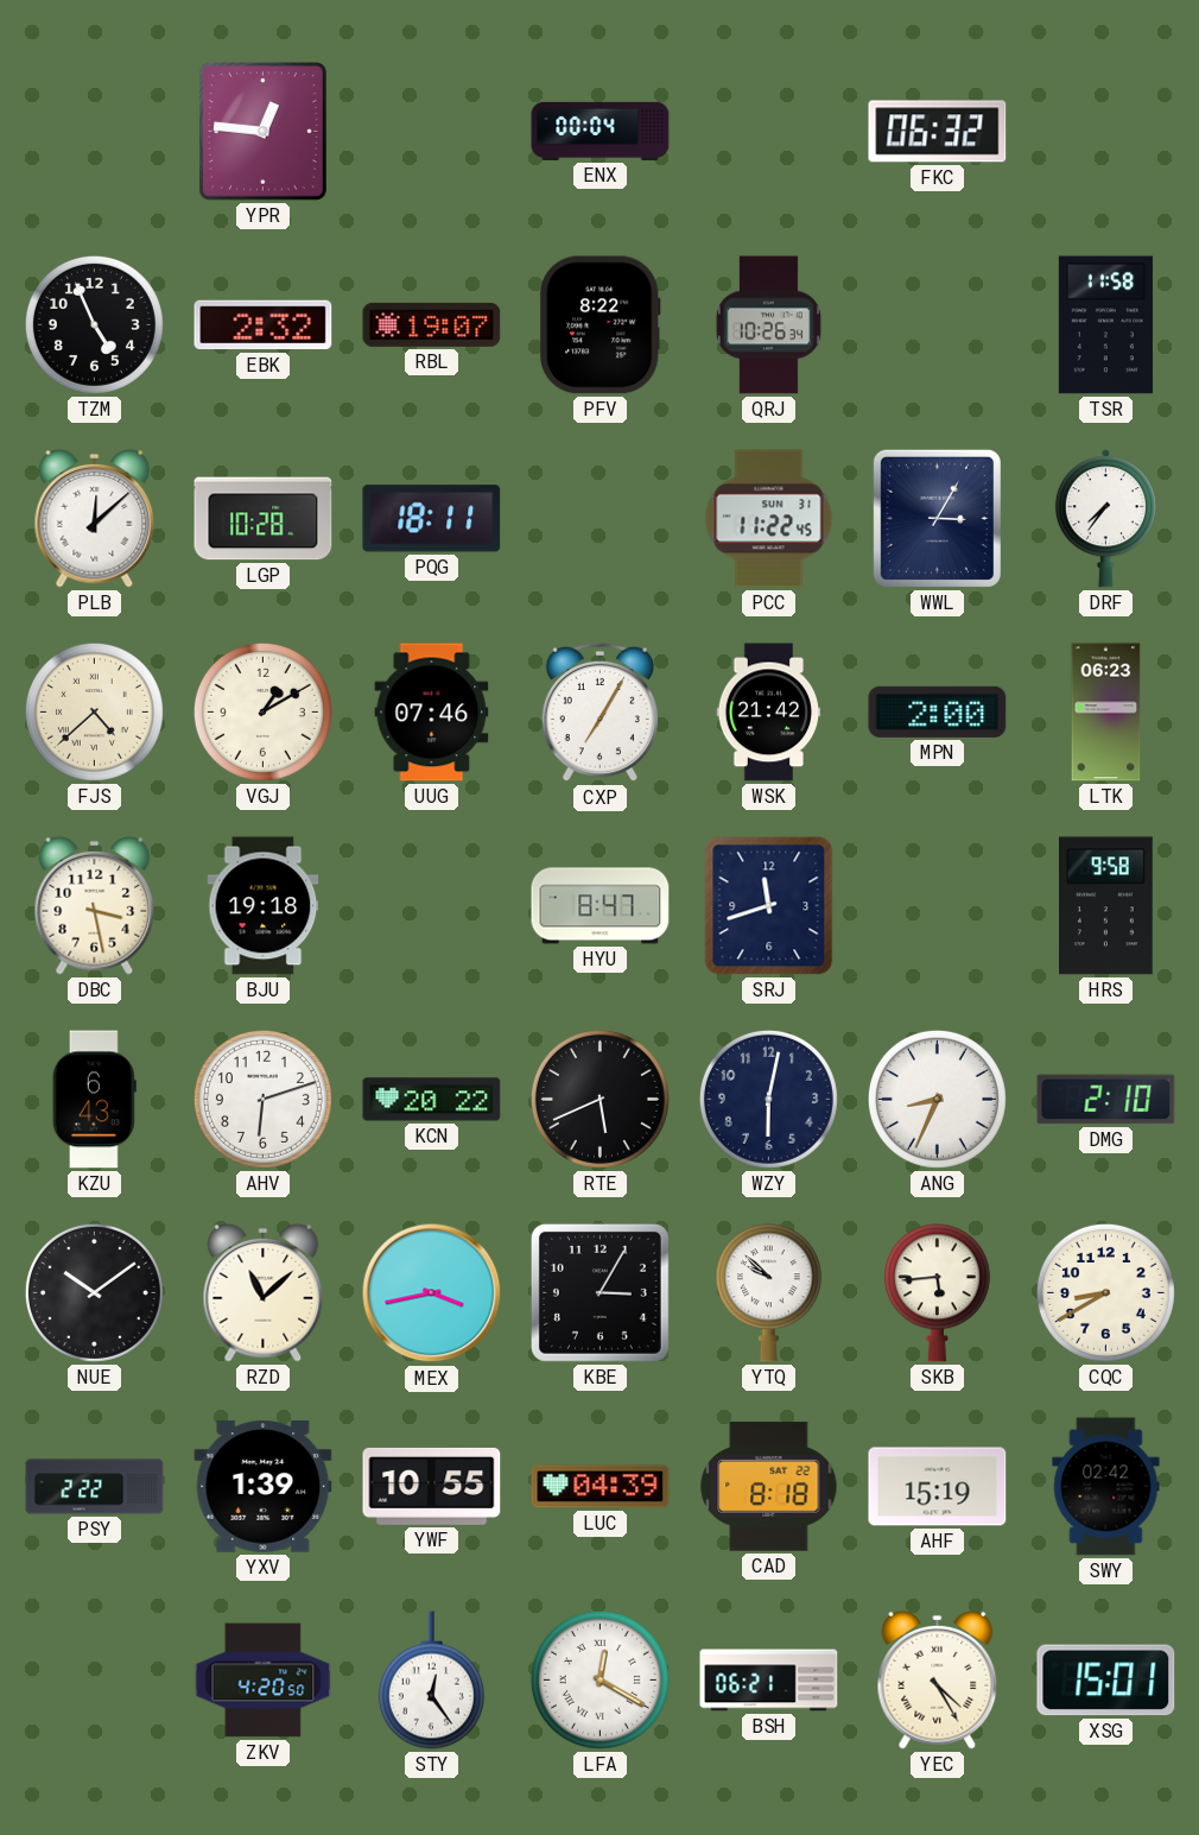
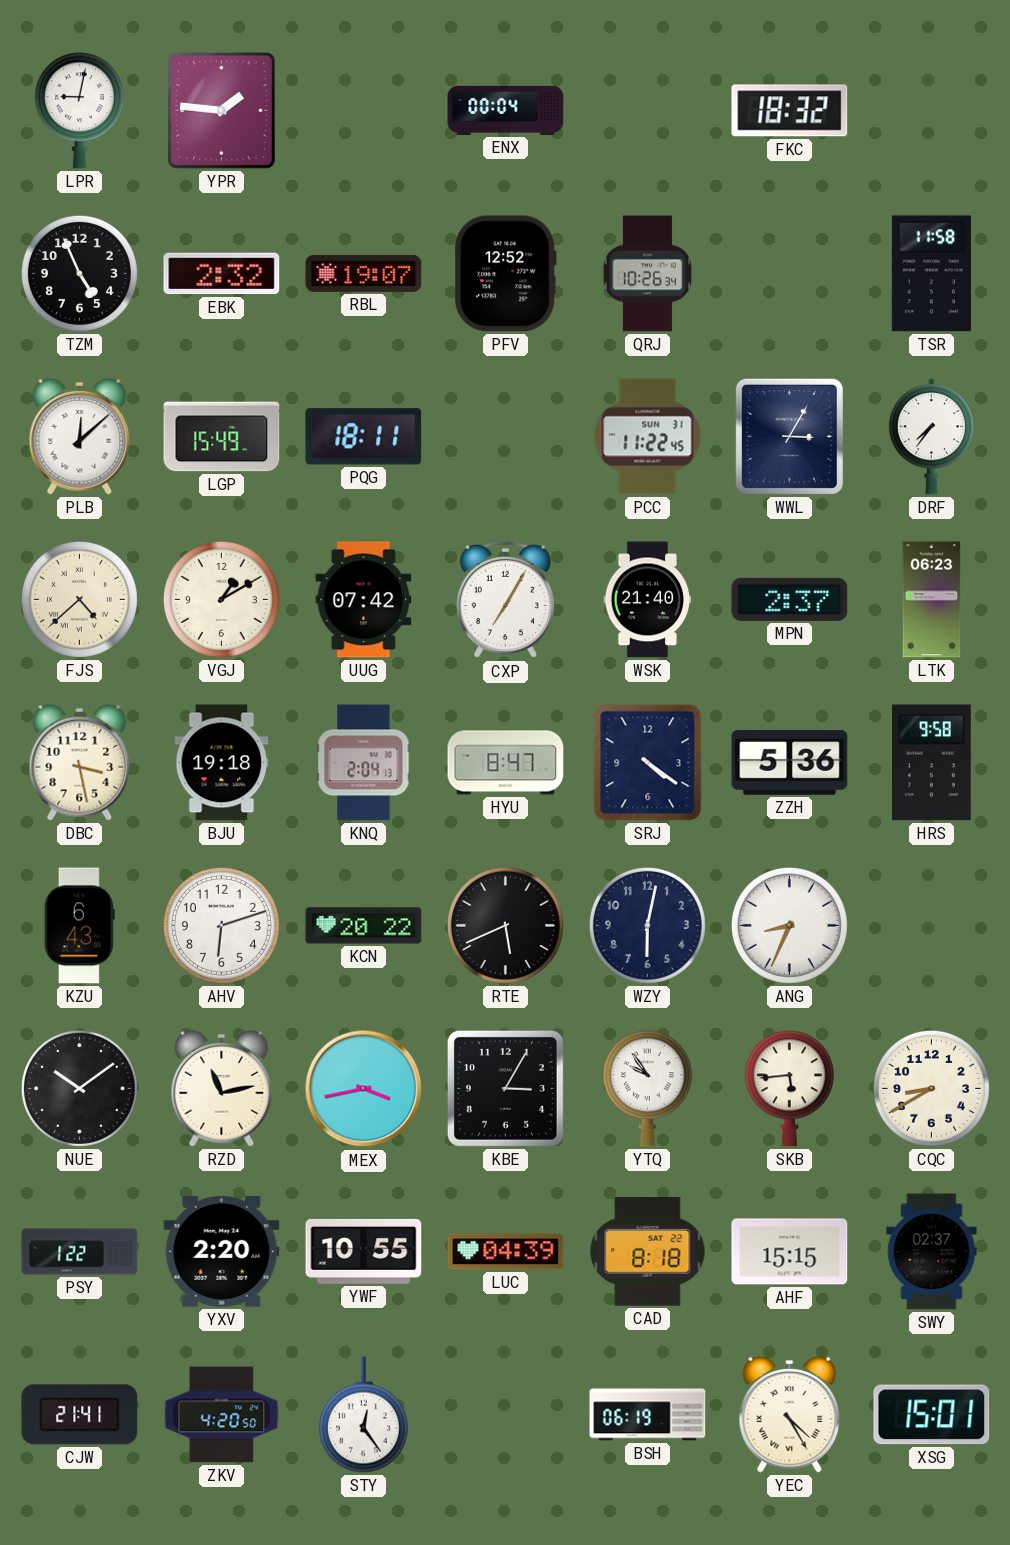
LPR: none -> 9:02 (79, 111)
YPR: 12:46 -> 1:46 (222, 111)
FKC: 06:32 -> 18:32 (790, 111)
PFV: 8:22 -> 12:52 (505, 274)
LGP: 10:28 -> 15:49 (222, 437)
UUG: 07:46 -> 07:42 (364, 600)
WSK: 21:42 -> 21:40 (648, 600)
MPN: 2:00 -> 2:37 (790, 599)
KNQ: none -> 2:04 (364, 763)
SRJ: 11:42 -> 4:21 (648, 763)
ZZH: none -> 5:36 (790, 763)
DMG: 2:10 -> none (1106, 1100)
RZD: 11:08 -> 11:13 (222, 1088)
YTQ: 9:52 -> 9:54 (647, 1089)
PSY: 2:22 -> 1:22 (80, 1252)
YXV: 1:39 -> 2:20 (222, 1252)
AHF: 15:19 -> 15:15 (790, 1252)
SWY: 02:42 -> 02:37 (932, 1252)
CJW: none -> 21:41 (80, 1415)
LFA: 12:20 -> none (599, 1679)
BSH: 06:21 -> 06:19 (648, 1415)
